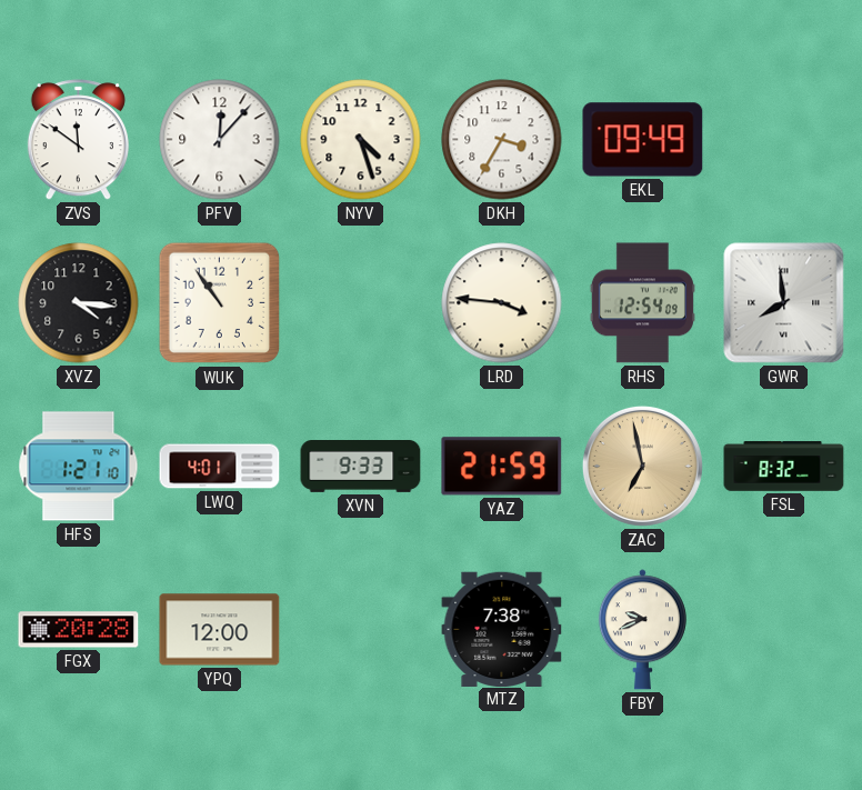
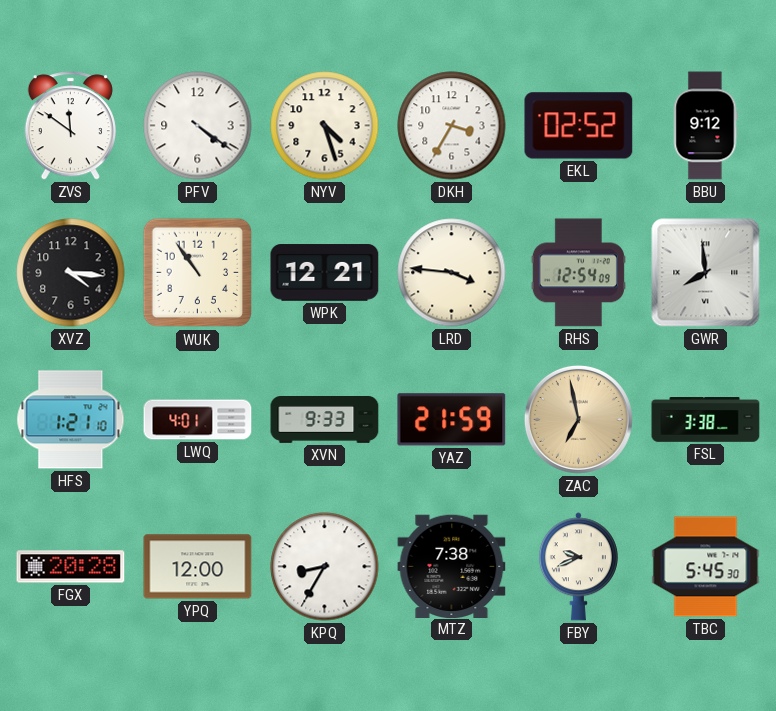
PFV: 12:07 -> 4:21 (198, 126)
EKL: 09:49 -> 02:52 (579, 126)
BBU: none -> 9:12 (705, 126)
WPK: none -> 12:21 (325, 273)
FSL: 8:32 -> 3:38 (706, 420)
KPQ: none -> 8:35 (325, 567)
TBC: none -> 5:45 (706, 567)
